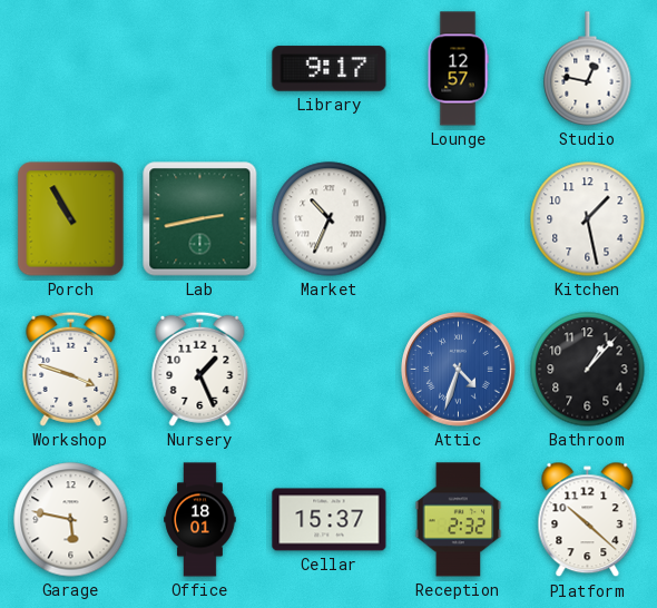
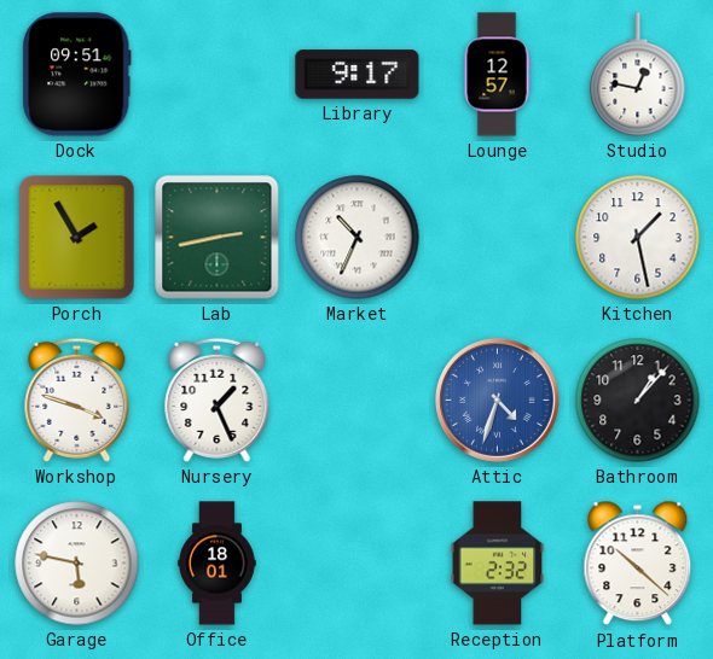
Dock: none -> 09:51 (77, 75)
Porch: 10:55 -> 1:55 (77, 238)
Cellar: 15:37 -> none (330, 520)
